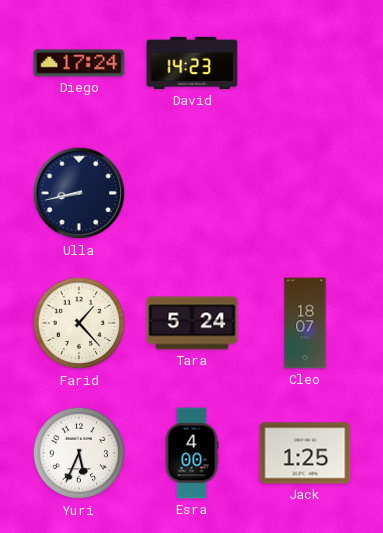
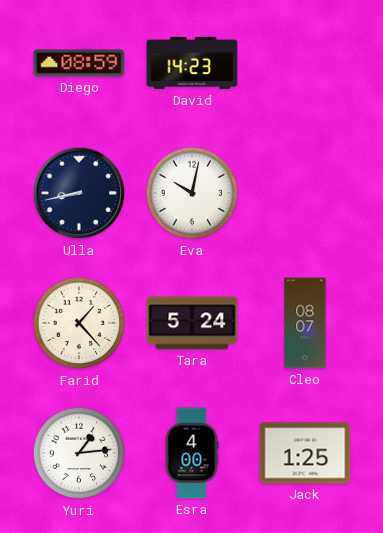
Diego: 17:24 -> 08:59 (79, 63)
Eva: none -> 10:02 (192, 193)
Cleo: 18:07 -> 08:07 (305, 323)
Yuri: 5:34 -> 1:14 (79, 453)
